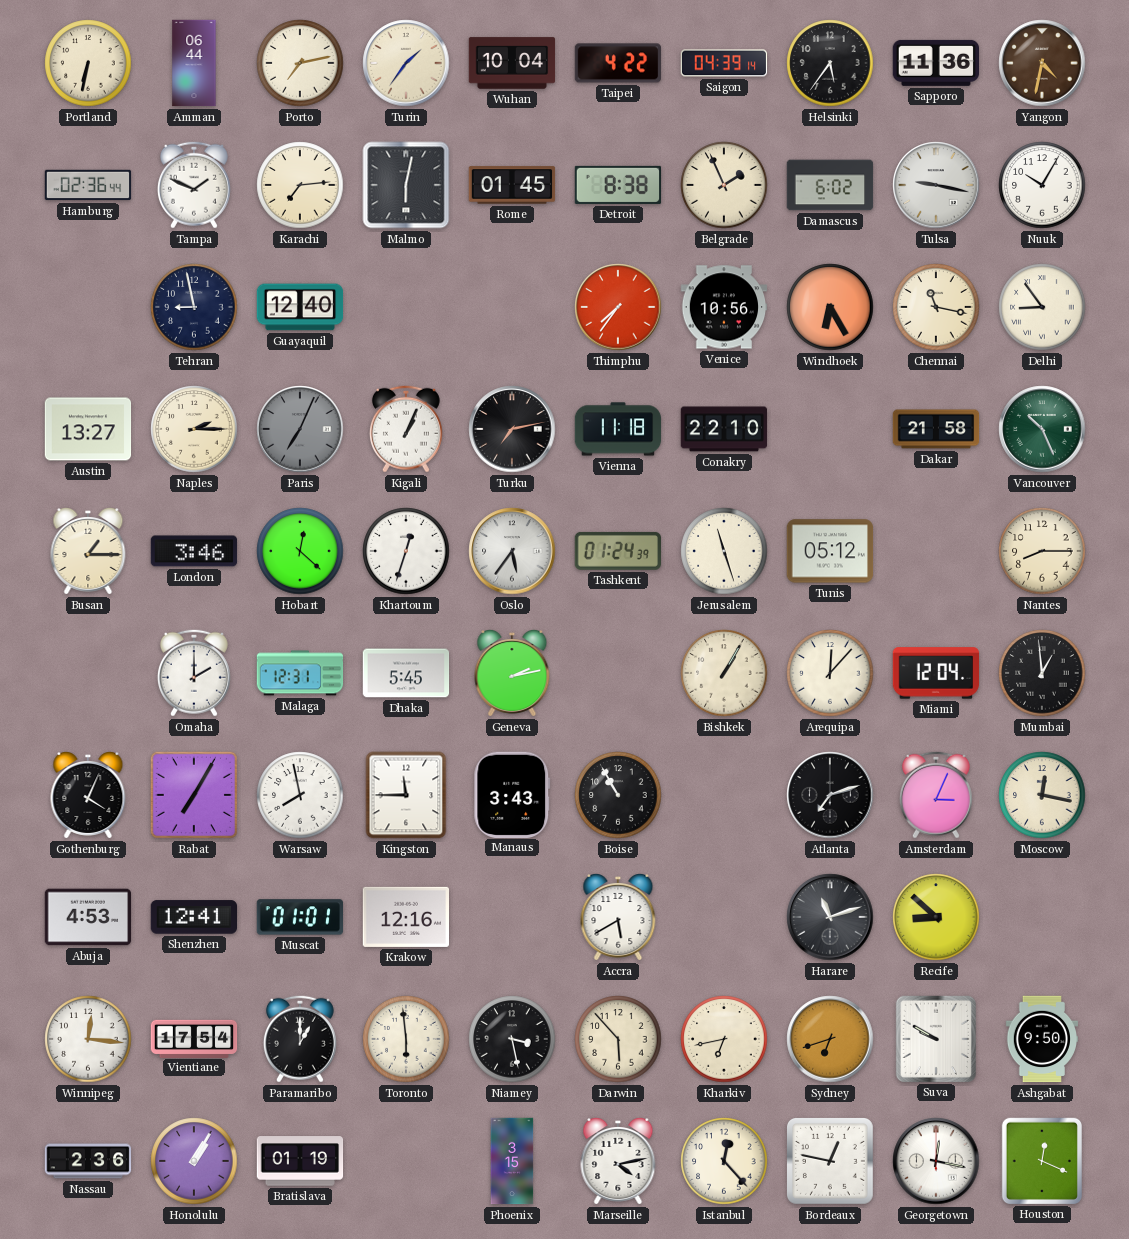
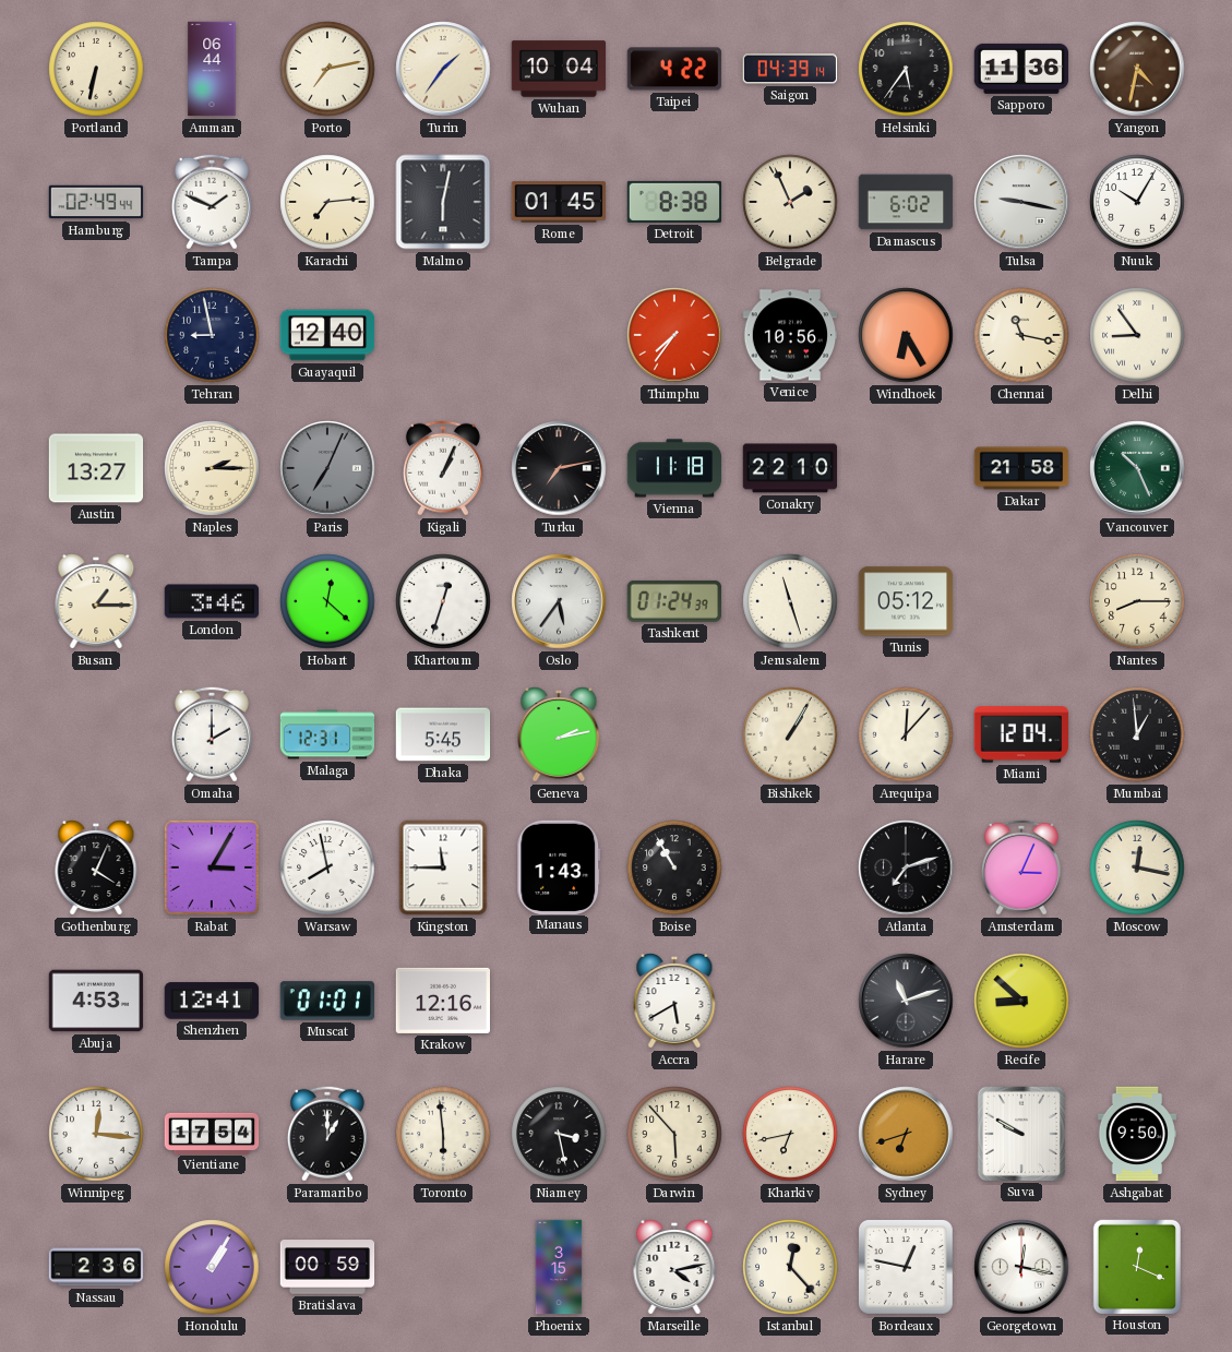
Hamburg: 02:36 -> 02:49 (96, 202)
Rabat: 7:05 -> 3:05 (212, 868)
Manaus: 3:43 -> 1:43 (559, 866)
Bratislava: 01:19 -> 00:59 (327, 1267)
